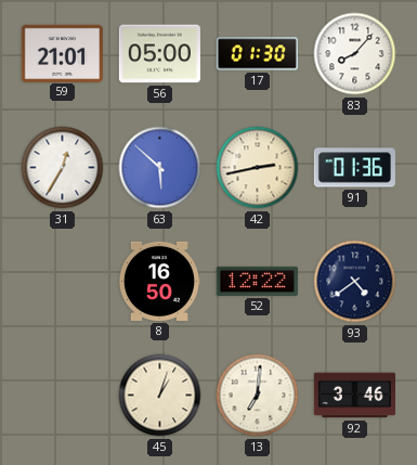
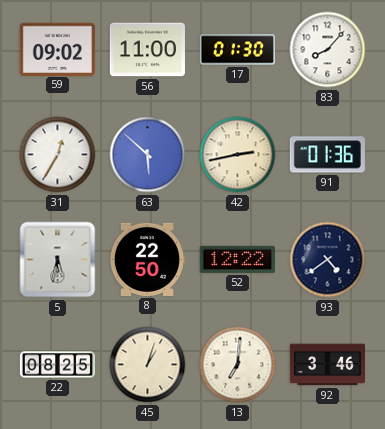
59: 21:01 -> 09:02 (57, 49)
56: 05:00 -> 11:00 (147, 50)
5: none -> 5:32 (58, 260)
8: 16:50 -> 22:50 (147, 259)
22: none -> 08:25 (57, 365)
